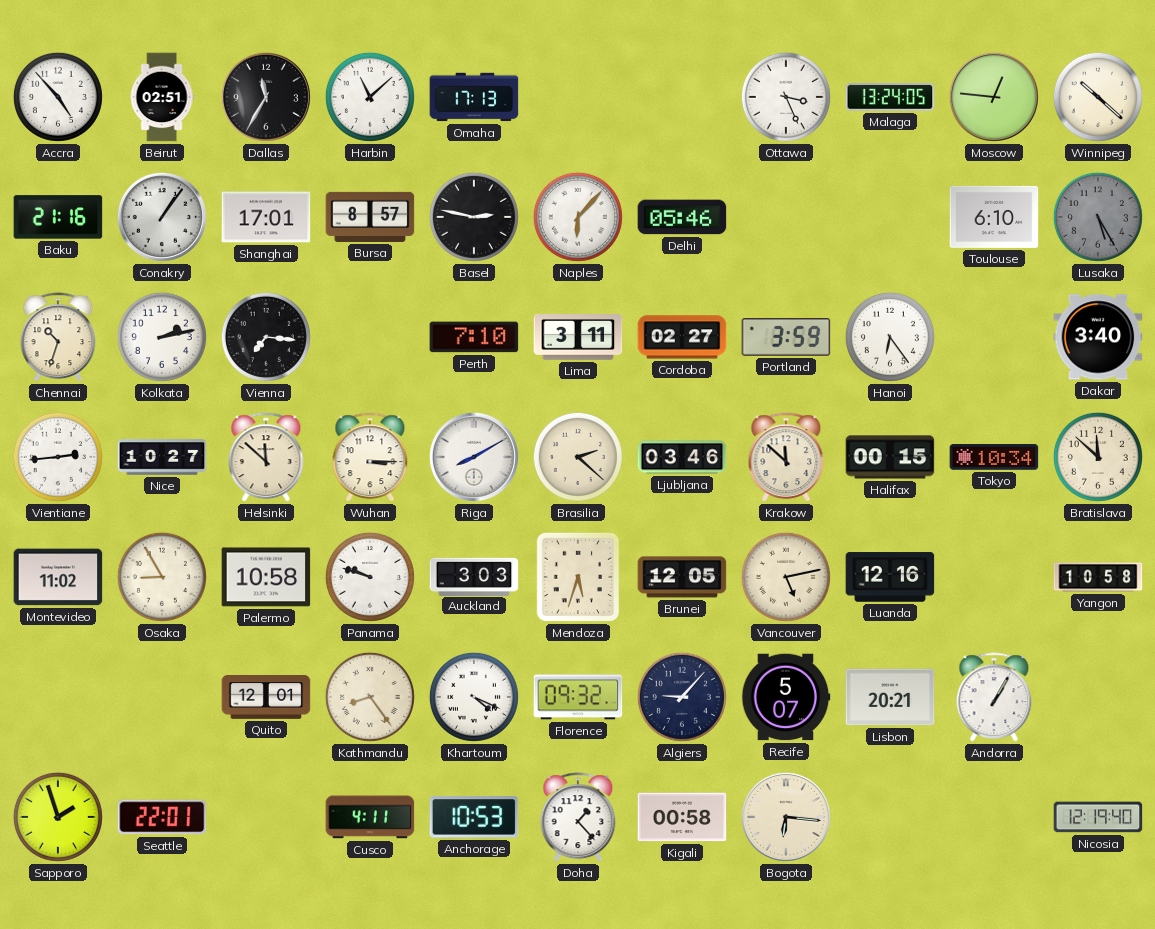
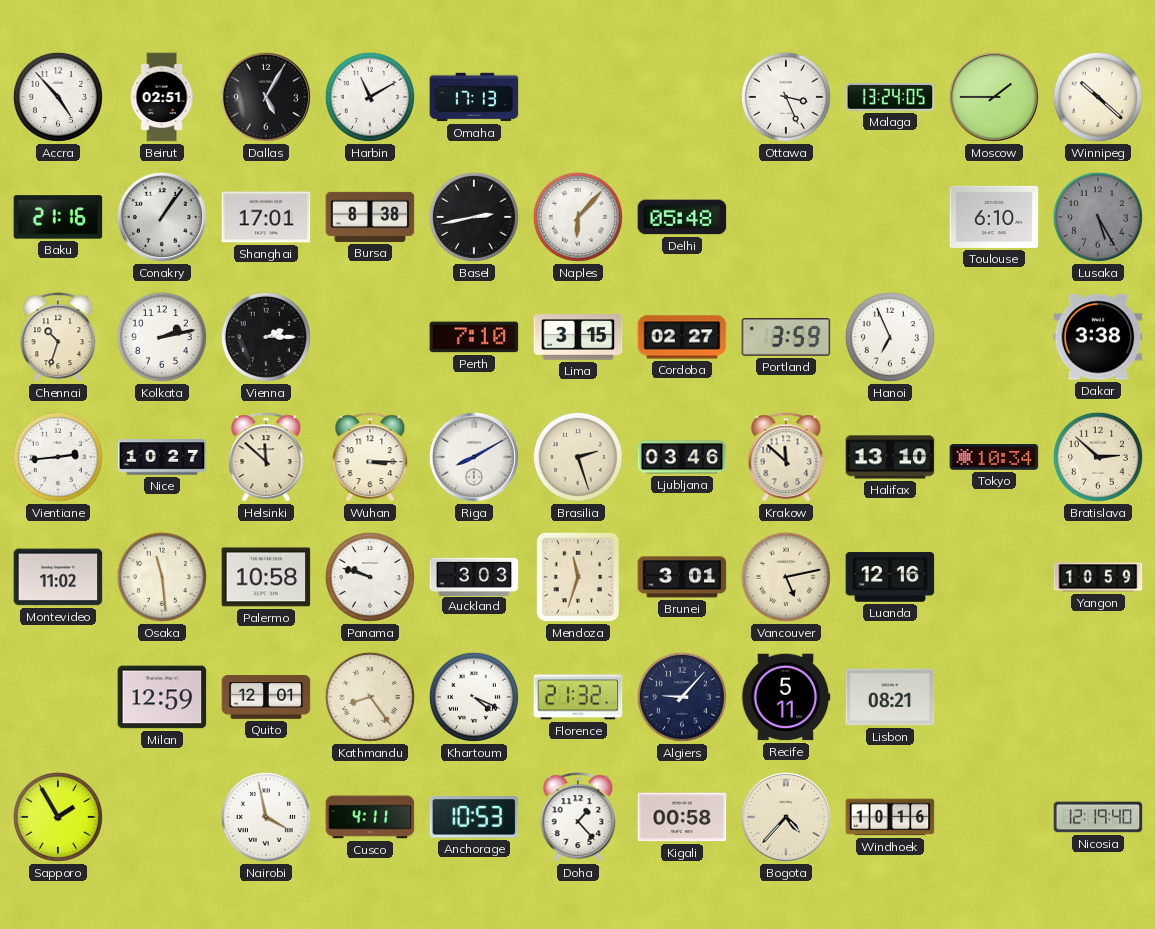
Dallas: 11:35 -> 5:05 (266, 97)
Harbin: 11:08 -> 11:10 (370, 97)
Moscow: 12:46 -> 1:45 (994, 97)
Bursa: 8:57 -> 8:38 (370, 217)
Basel: 2:47 -> 2:43 (474, 217)
Delhi: 05:46 -> 05:48 (682, 217)
Vienna: 7:16 -> 2:15 (266, 337)
Lima: 3:11 -> 3:15 (578, 337)
Hanoi: 6:24 -> 6:56 (890, 337)
Dakar: 3:40 -> 3:38 (1098, 337)
Brasilia: 2:22 -> 2:27 (578, 457)
Halifax: 00:15 -> 13:10 (890, 457)
Bratislava: 11:52 -> 2:52 (1098, 457)
Osaka: 8:55 -> 11:29 (162, 577)
Mendoza: 5:33 -> 11:33 (578, 577)
Brunei: 12:05 -> 3:01 (682, 577)
Yangon: 10:58 -> 10:59 (1098, 577)
Milan: none -> 12:59 (162, 697)
Florence: 09:32 -> 21:32 (578, 697)
Recife: 5:07 -> 5:11 (786, 697)
Lisbon: 20:21 -> 08:21 (890, 697)
Andorra: 1:05 -> none (994, 698)
Sapporo: 1:57 -> 1:55 (58, 817)
Seattle: 22:01 -> none (162, 817)
Nairobi: none -> 3:58 (266, 817)
Bogota: 6:16 -> 4:37 (786, 817)
Windhoek: none -> 10:16 (890, 817)
